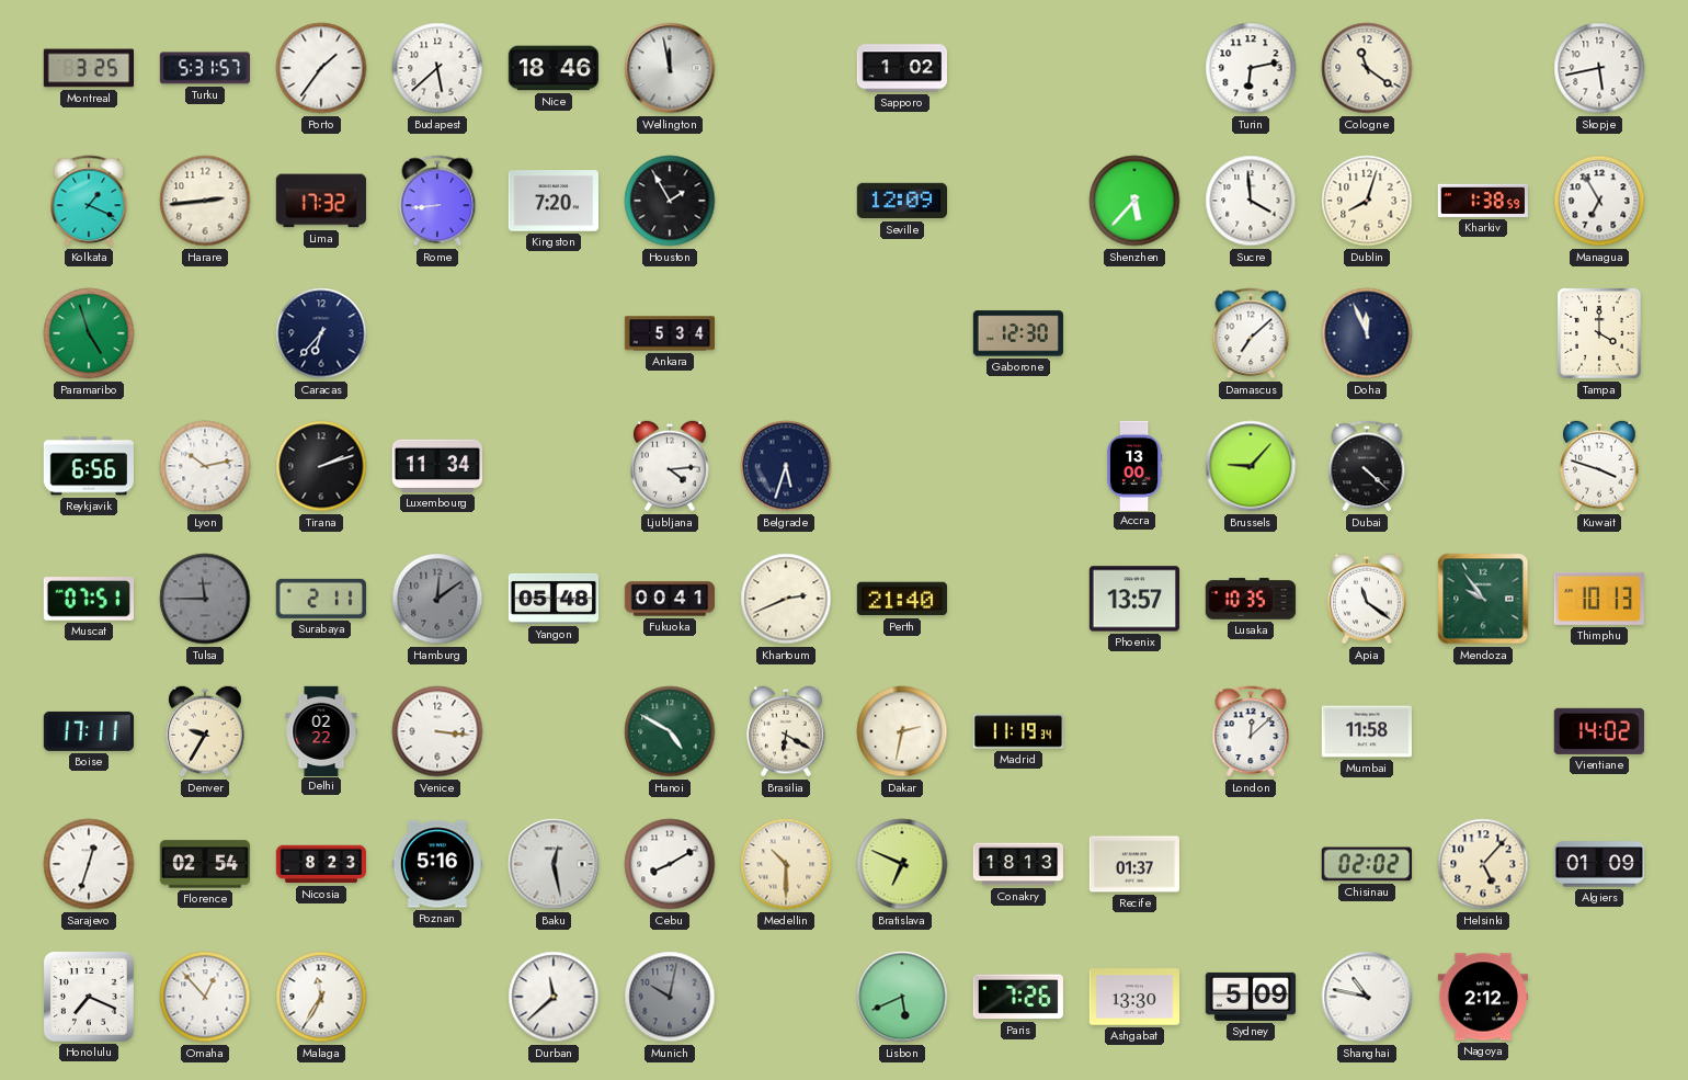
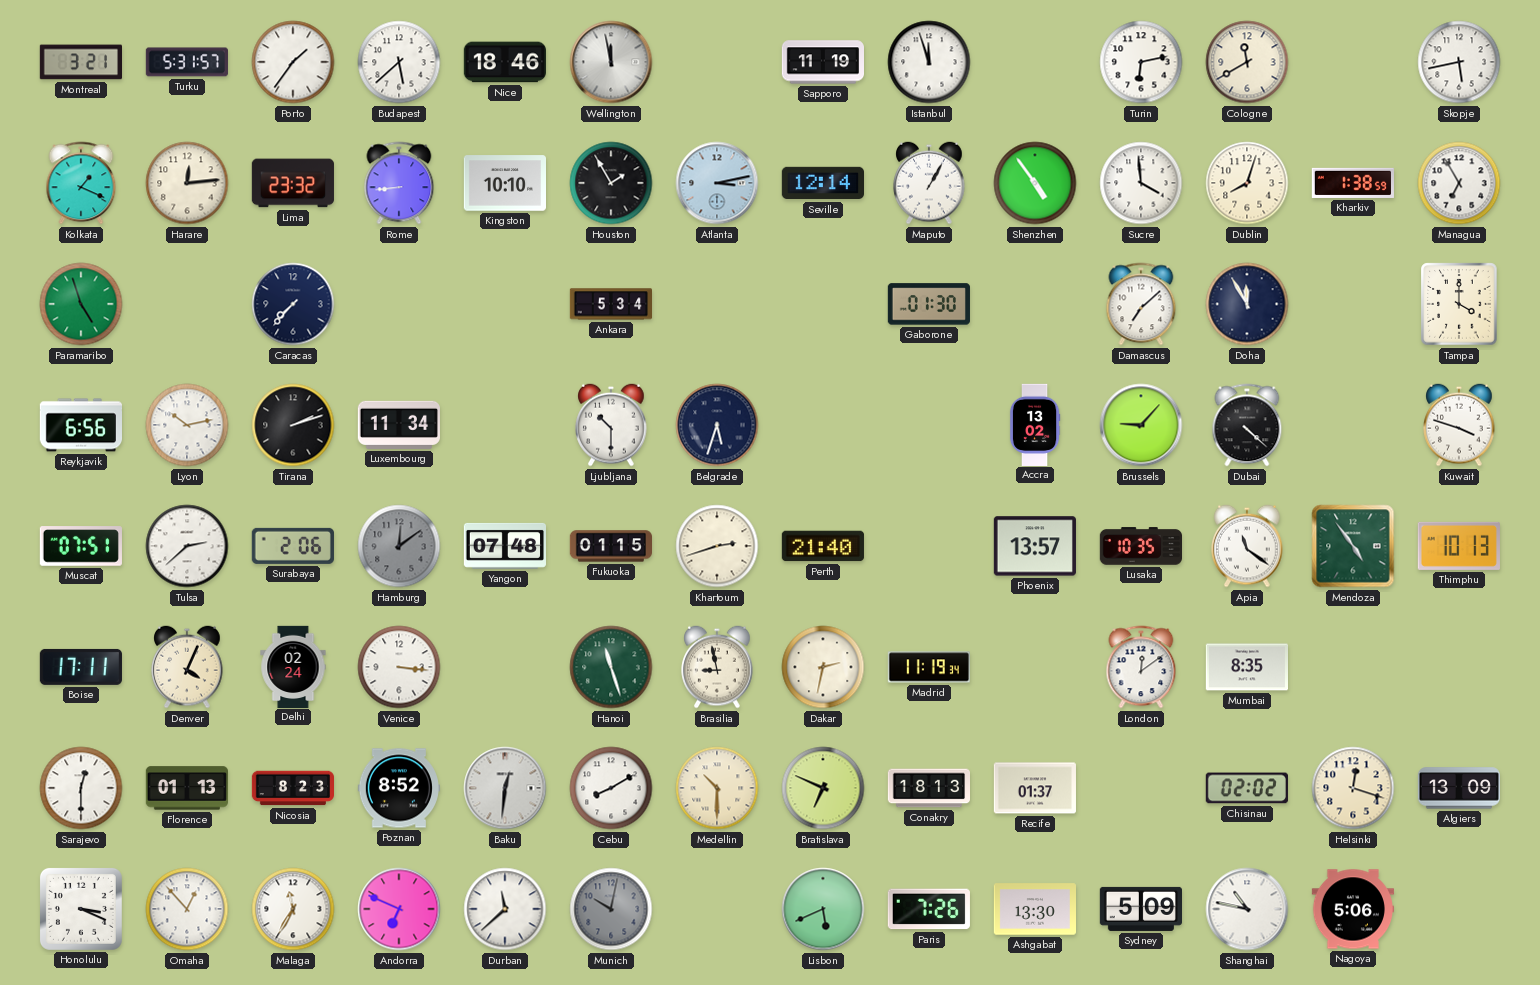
Montreal: 3:25 -> 3:21 (80, 62)
Sapporo: 1:02 -> 11:19 (822, 62)
Istanbul: none -> 11:57 (929, 62)
Cologne: 11:21 -> 11:40 (1247, 62)
Harare: 2:44 -> 12:14 (187, 183)
Lima: 17:32 -> 23:32 (293, 183)
Kingston: 7:20 -> 10:10 (504, 183)
Atlanta: none -> 3:13 (717, 183)
Seville: 12:09 -> 12:14 (822, 183)
Maputo: none -> 1:05 (929, 183)
Shenzhen: 5:37 -> 4:54 (1035, 183)
Caracas: 6:37 -> 7:37 (293, 304)
Gaborone: 12:30 -> 01:30 (929, 304)
Doha: 11:56 -> 11:55 (1247, 304)
Ljubljana: 4:14 -> 10:30 (611, 425)
Accra: 13:00 -> 13:02 (1035, 424)
Tulsa: 11:45 -> 2:38 (187, 546)
Tulsa dial: grey -> white (187, 546)
Surabaya: 2:11 -> 2:06 (293, 546)
Yangon: 05:48 -> 07:48 (504, 546)
Fukuoka: 00:41 -> 01:15 (610, 546)
Khartoum: 2:41 -> 2:42 (717, 546)
Mendoza: 9:54 -> 4:54 (1353, 546)
Denver: 9:35 -> 4:04 (187, 667)
Delhi: 02:22 -> 02:24 (293, 666)
Hanoi: 4:50 -> 11:27 (611, 667)
Brasilia: 6:20 -> 8:58 (717, 667)
London: 12:08 -> 12:09 (1141, 667)
Mumbai: 11:58 -> 8:35 (1246, 667)
Vientiane: 14:02 -> none (1599, 731)
Sarajevo: 12:33 -> 12:30 (81, 788)
Florence: 02:54 -> 01:13 (187, 788)
Poznan: 5:16 -> 8:52 (398, 788)
Baku: 12:28 -> 12:31 (505, 788)
Helsinki: 5:07 -> 12:18 (1353, 788)
Algiers: 01:09 -> 13:09 (1458, 788)
Honolulu: 7:19 -> 3:19 (81, 909)
Andorra: none -> 6:49 (399, 909)
Nagoya: 2:12 -> 5:06 (1352, 909)
